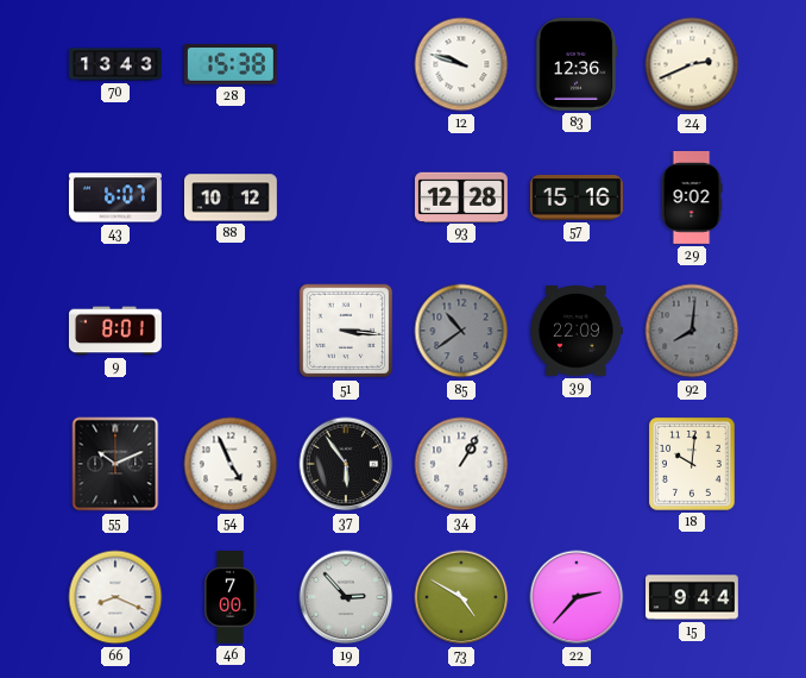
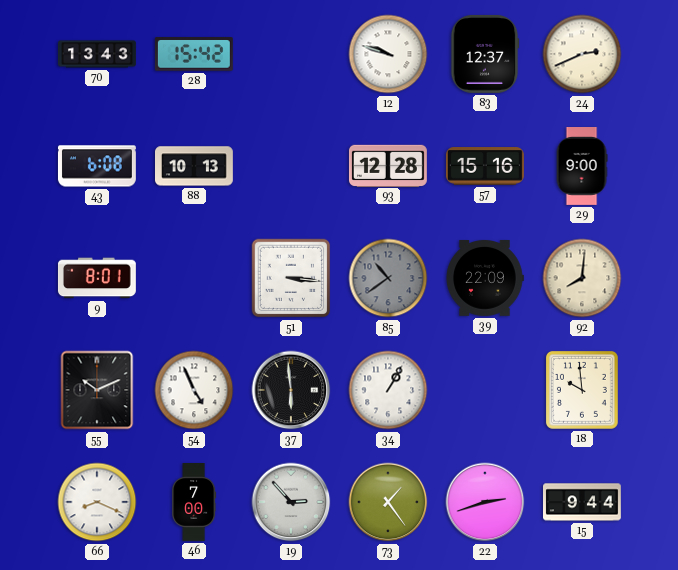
28: 15:38 -> 15:42 (194, 54)
83: 12:36 -> 12:37 (485, 54)
43: 6:07 -> 6:08 (97, 166)
88: 10:12 -> 10:13 (195, 166)
29: 9:02 -> 9:00 (582, 167)
92 dial: grey -> cream (582, 278)
37: 5:54 -> 5:59 (291, 390)
18: 10:01 -> 9:59 (582, 390)
73: 4:50 -> 1:24 (388, 502)
22: 2:37 -> 2:42 (485, 502)
